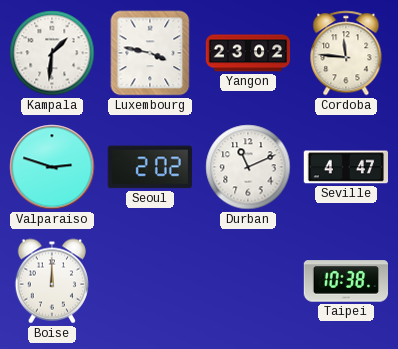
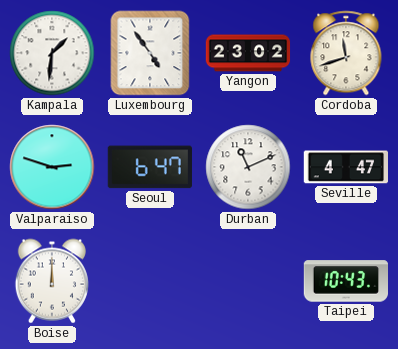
Luxembourg: 3:47 -> 4:54 (150, 53)
Cordoba: 11:46 -> 11:42 (346, 53)
Seoul: 2:02 -> 6:47 (150, 167)
Taipei: 10:38 -> 10:43 (346, 281)
